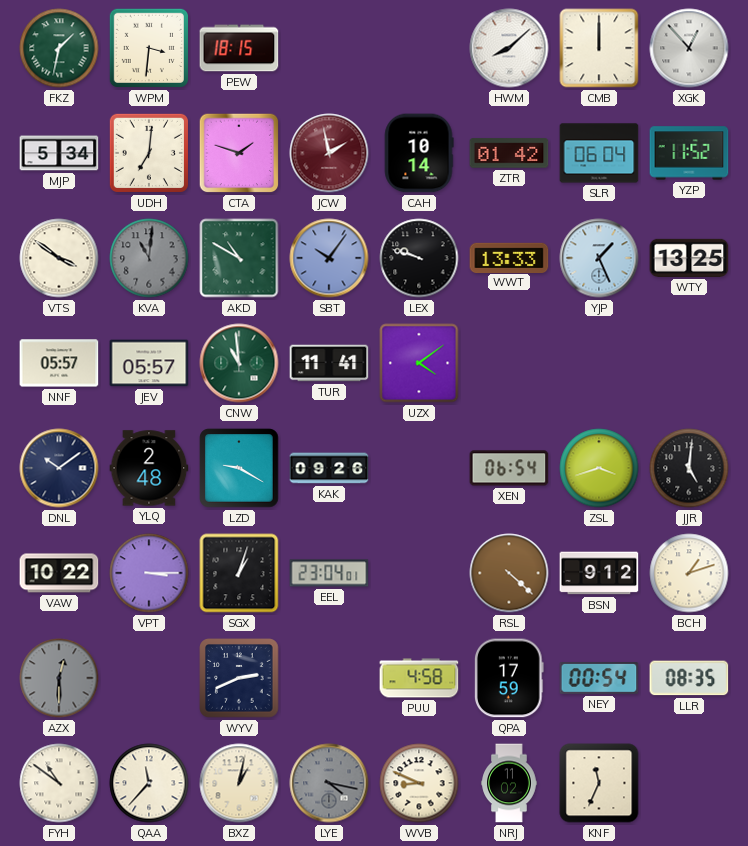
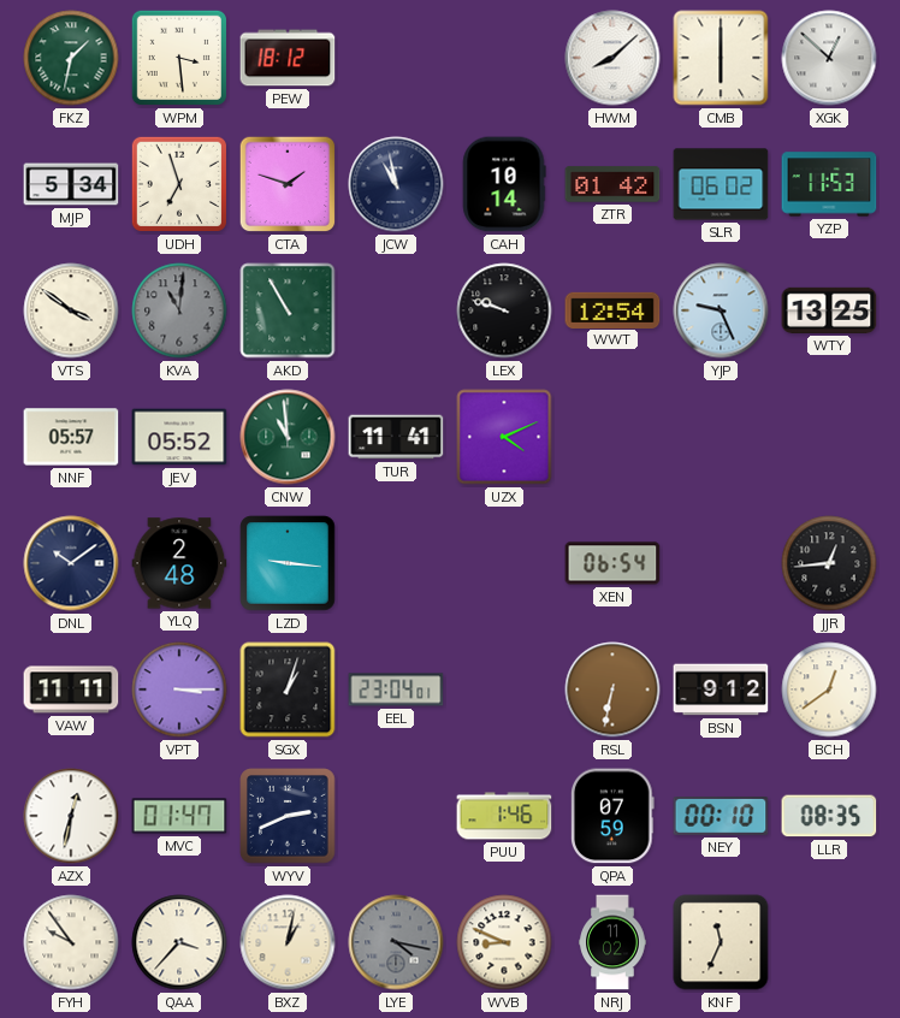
WPM: 3:31 -> 3:29 (179, 58)
PEW: 18:15 -> 18:12 (288, 58)
CMB: 12:00 -> 6:00 (721, 58)
XGK: 12:53 -> 12:52 (829, 58)
UDH: 7:01 -> 6:57 (179, 184)
JCW: 1:58 -> 10:58 (396, 184)
JCW dial: burgundy -> navy (396, 184)
SLR: 06:04 -> 06:02 (721, 184)
YZP: 11:52 -> 11:53 (829, 184)
AKD: 10:50 -> 10:55 (288, 310)
SBT: 10:06 -> none (329, 258)
WWT: 13:33 -> 12:54 (612, 309)
YJP: 1:26 -> 9:26 (721, 310)
JEV: 05:57 -> 05:52 (179, 437)
UZX: 4:09 -> 4:11 (504, 437)
LZD: 9:20 -> 9:16 (288, 563)
KAK: 09:26 -> none (329, 468)
ZSL: 3:42 -> none (599, 468)
JJR: 5:01 -> 12:44 (829, 563)
VAW: 10:22 -> 11:11 (71, 689)
RSL: 4:22 -> 6:32 (612, 689)
BCH: 1:12 -> 12:39 (829, 689)
AZX: 12:30 -> 12:32 (71, 816)
AZX dial: grey -> white (71, 816)
MVC: none -> 01:47 (179, 816)
PUU: 4:58 -> 1:46 (504, 816)
QPA: 17:59 -> 07:59 (612, 816)
NEY: 00:54 -> 00:10 (721, 817)
FYH: 10:51 -> 9:54 (71, 942)
QAA: 11:37 -> 3:37 (179, 942)
